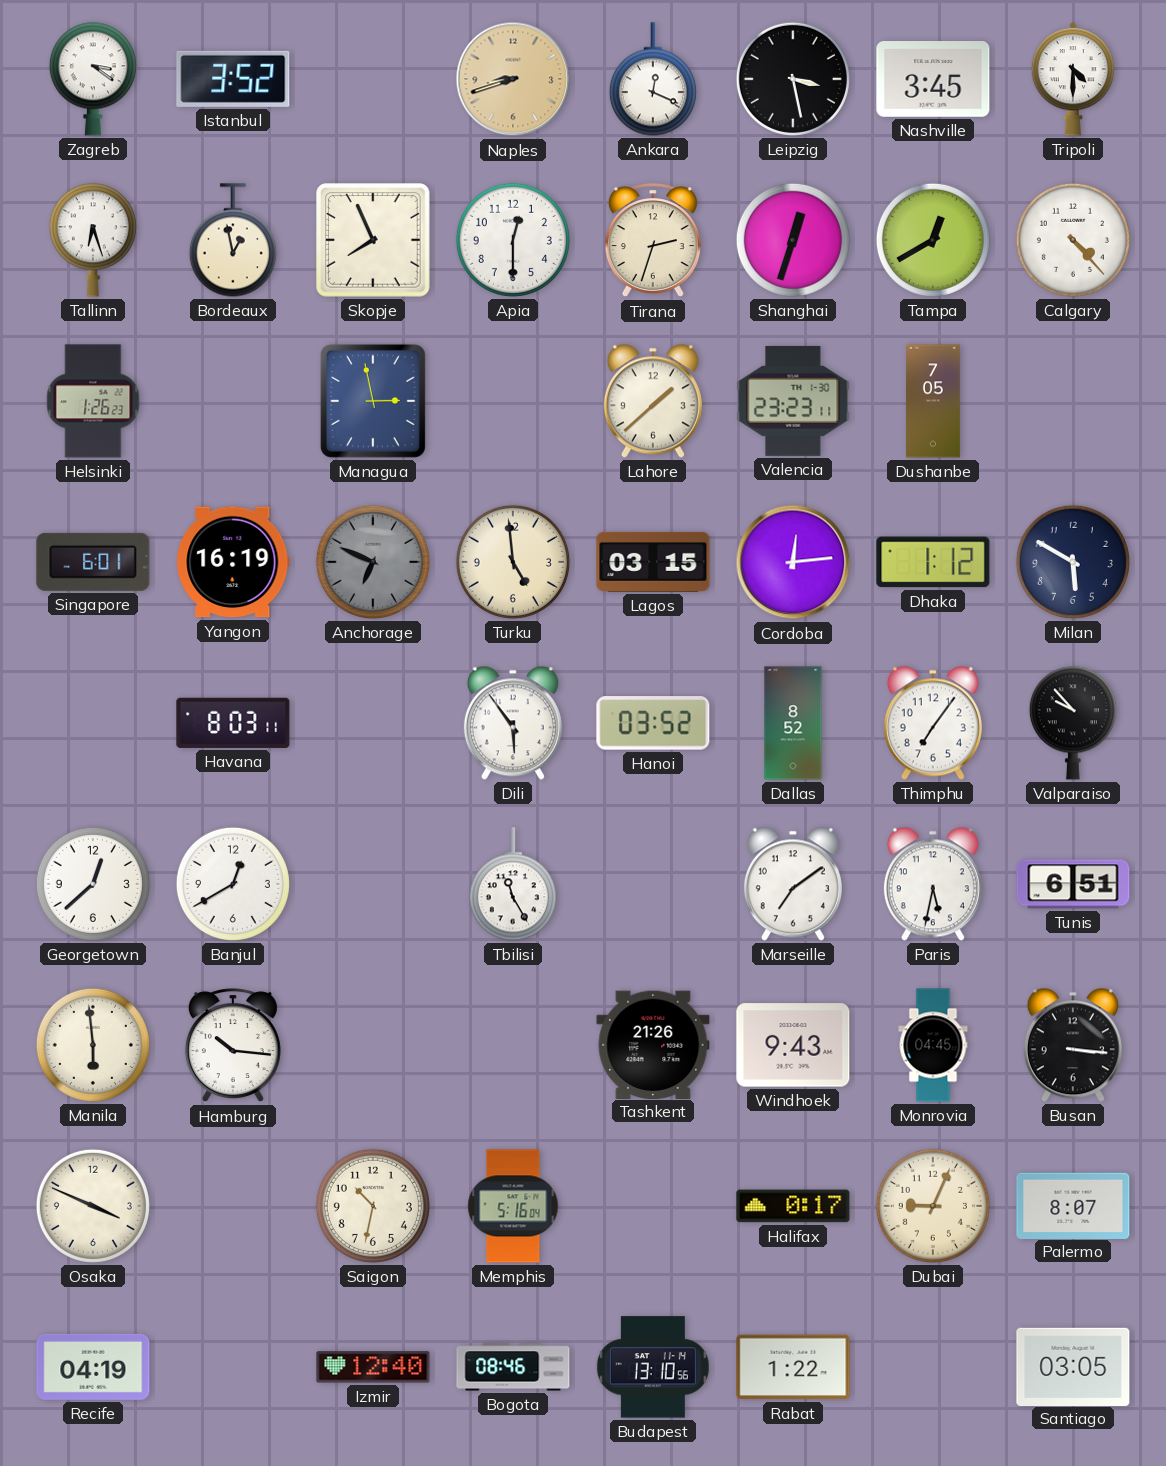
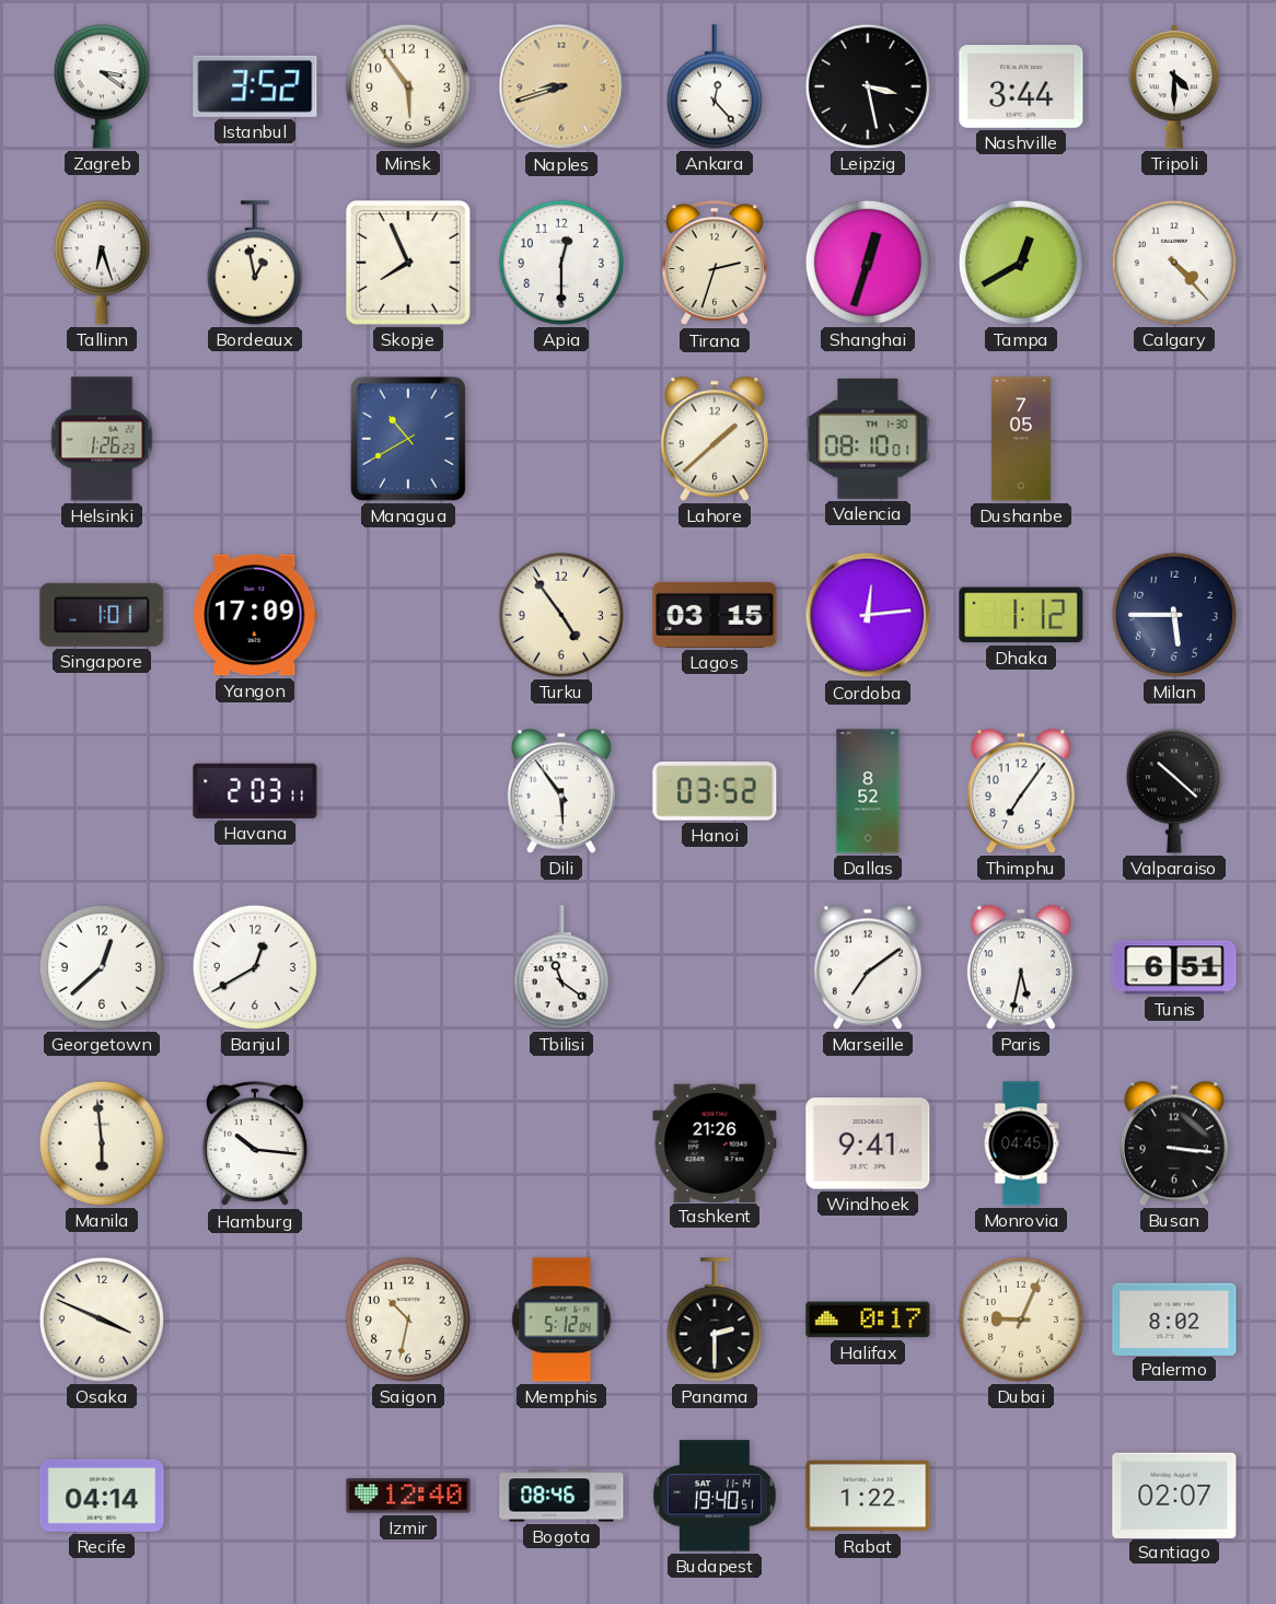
Minsk: none -> 5:54 (408, 86)
Ankara: 12:19 -> 12:23 (715, 86)
Nashville: 3:45 -> 3:44 (1021, 88)
Managua: 2:58 -> 10:40 (408, 439)
Valencia: 23:23 -> 08:10 (868, 439)
Singapore: 6:01 -> 1:01 (102, 615)
Yangon: 16:19 -> 17:09 (255, 615)
Anchorage: 6:49 -> none (373, 562)
Turku: 4:59 -> 4:54 (561, 615)
Milan: 5:50 -> 5:45 (1174, 615)
Havana: 8:03 -> 2:03 (255, 791)
Valparaiso: 9:53 -> 10:22 (1174, 791)
Tbilisi: 11:25 -> 11:21 (561, 967)
Windhoek: 9:43 -> 9:41 (868, 1143)
Memphis: 5:16 -> 5:12 (561, 1320)
Panama: none -> 2:30 (715, 1320)
Palermo: 8:07 -> 8:02 (1174, 1318)
Recife: 04:19 -> 04:14 (102, 1496)
Budapest: 13:10 -> 19:40 (715, 1496)
Santiago: 03:05 -> 02:07 (1174, 1495)
